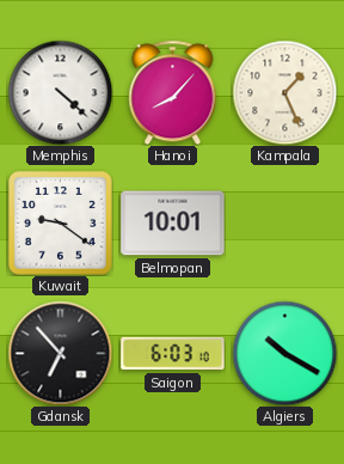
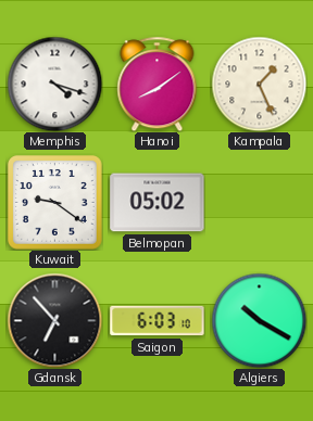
Memphis: 4:22 -> 4:18 (54, 84)
Hanoi: 8:07 -> 8:09 (158, 84)
Belmopan: 10:01 -> 05:02 (158, 203)
